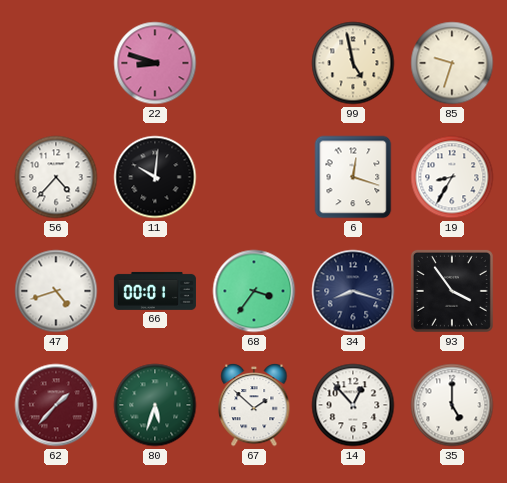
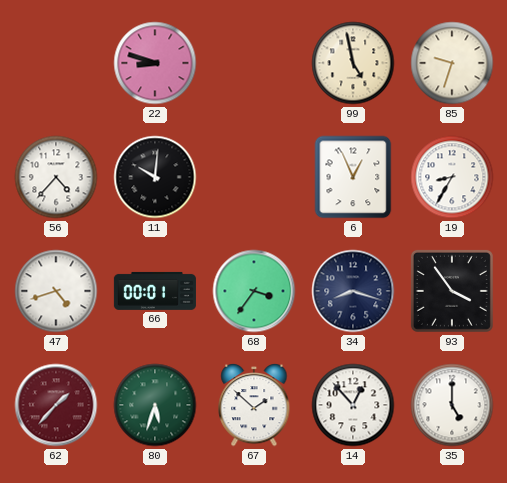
6: 12:18 -> 12:56 (353, 177)
